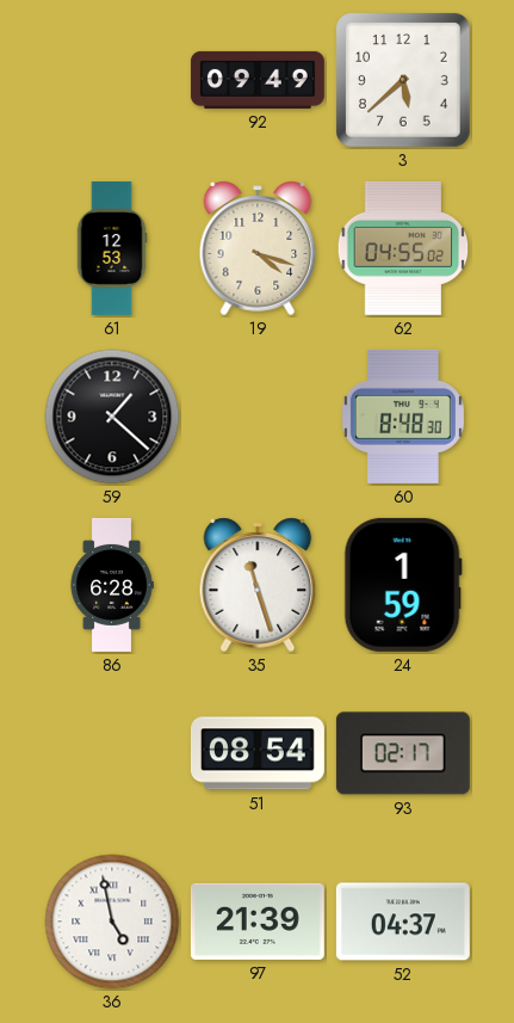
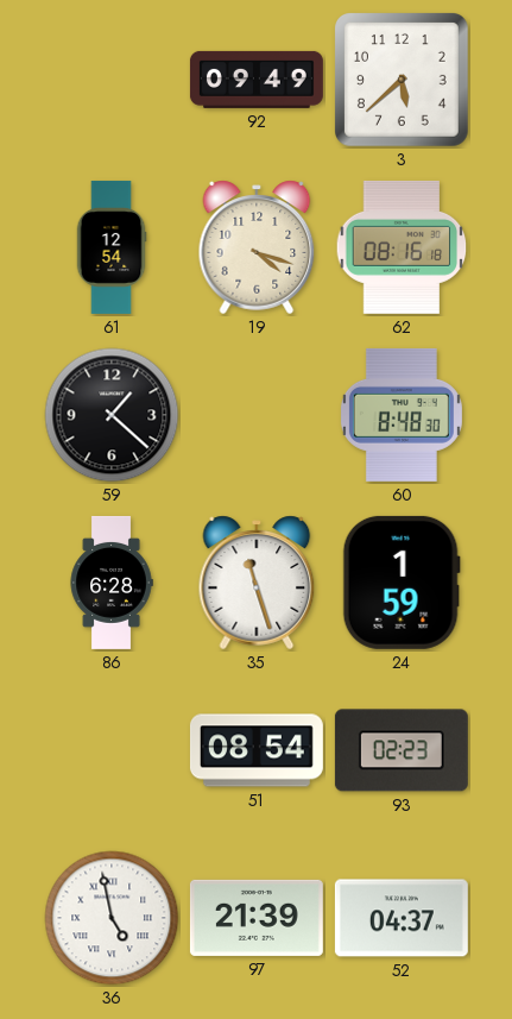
61: 12:53 -> 12:54 (112, 247)
62: 04:55 -> 08:16 (402, 247)
93: 02:17 -> 02:23 (402, 750)
